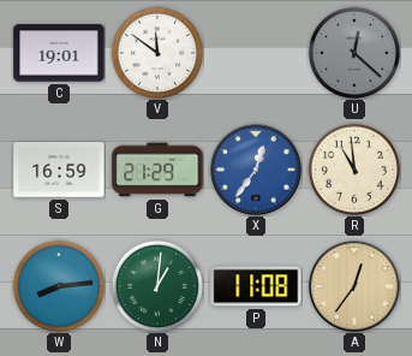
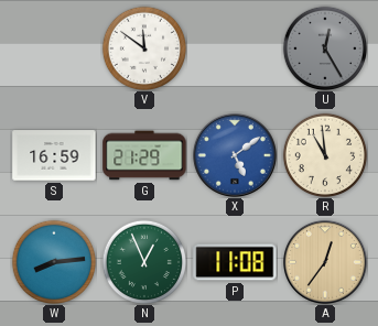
C: 19:01 -> none (59, 53)
U: 12:22 -> 12:25 (325, 48)
X: 12:36 -> 5:09 (235, 155)
N: 1:01 -> 12:56 (144, 262)
